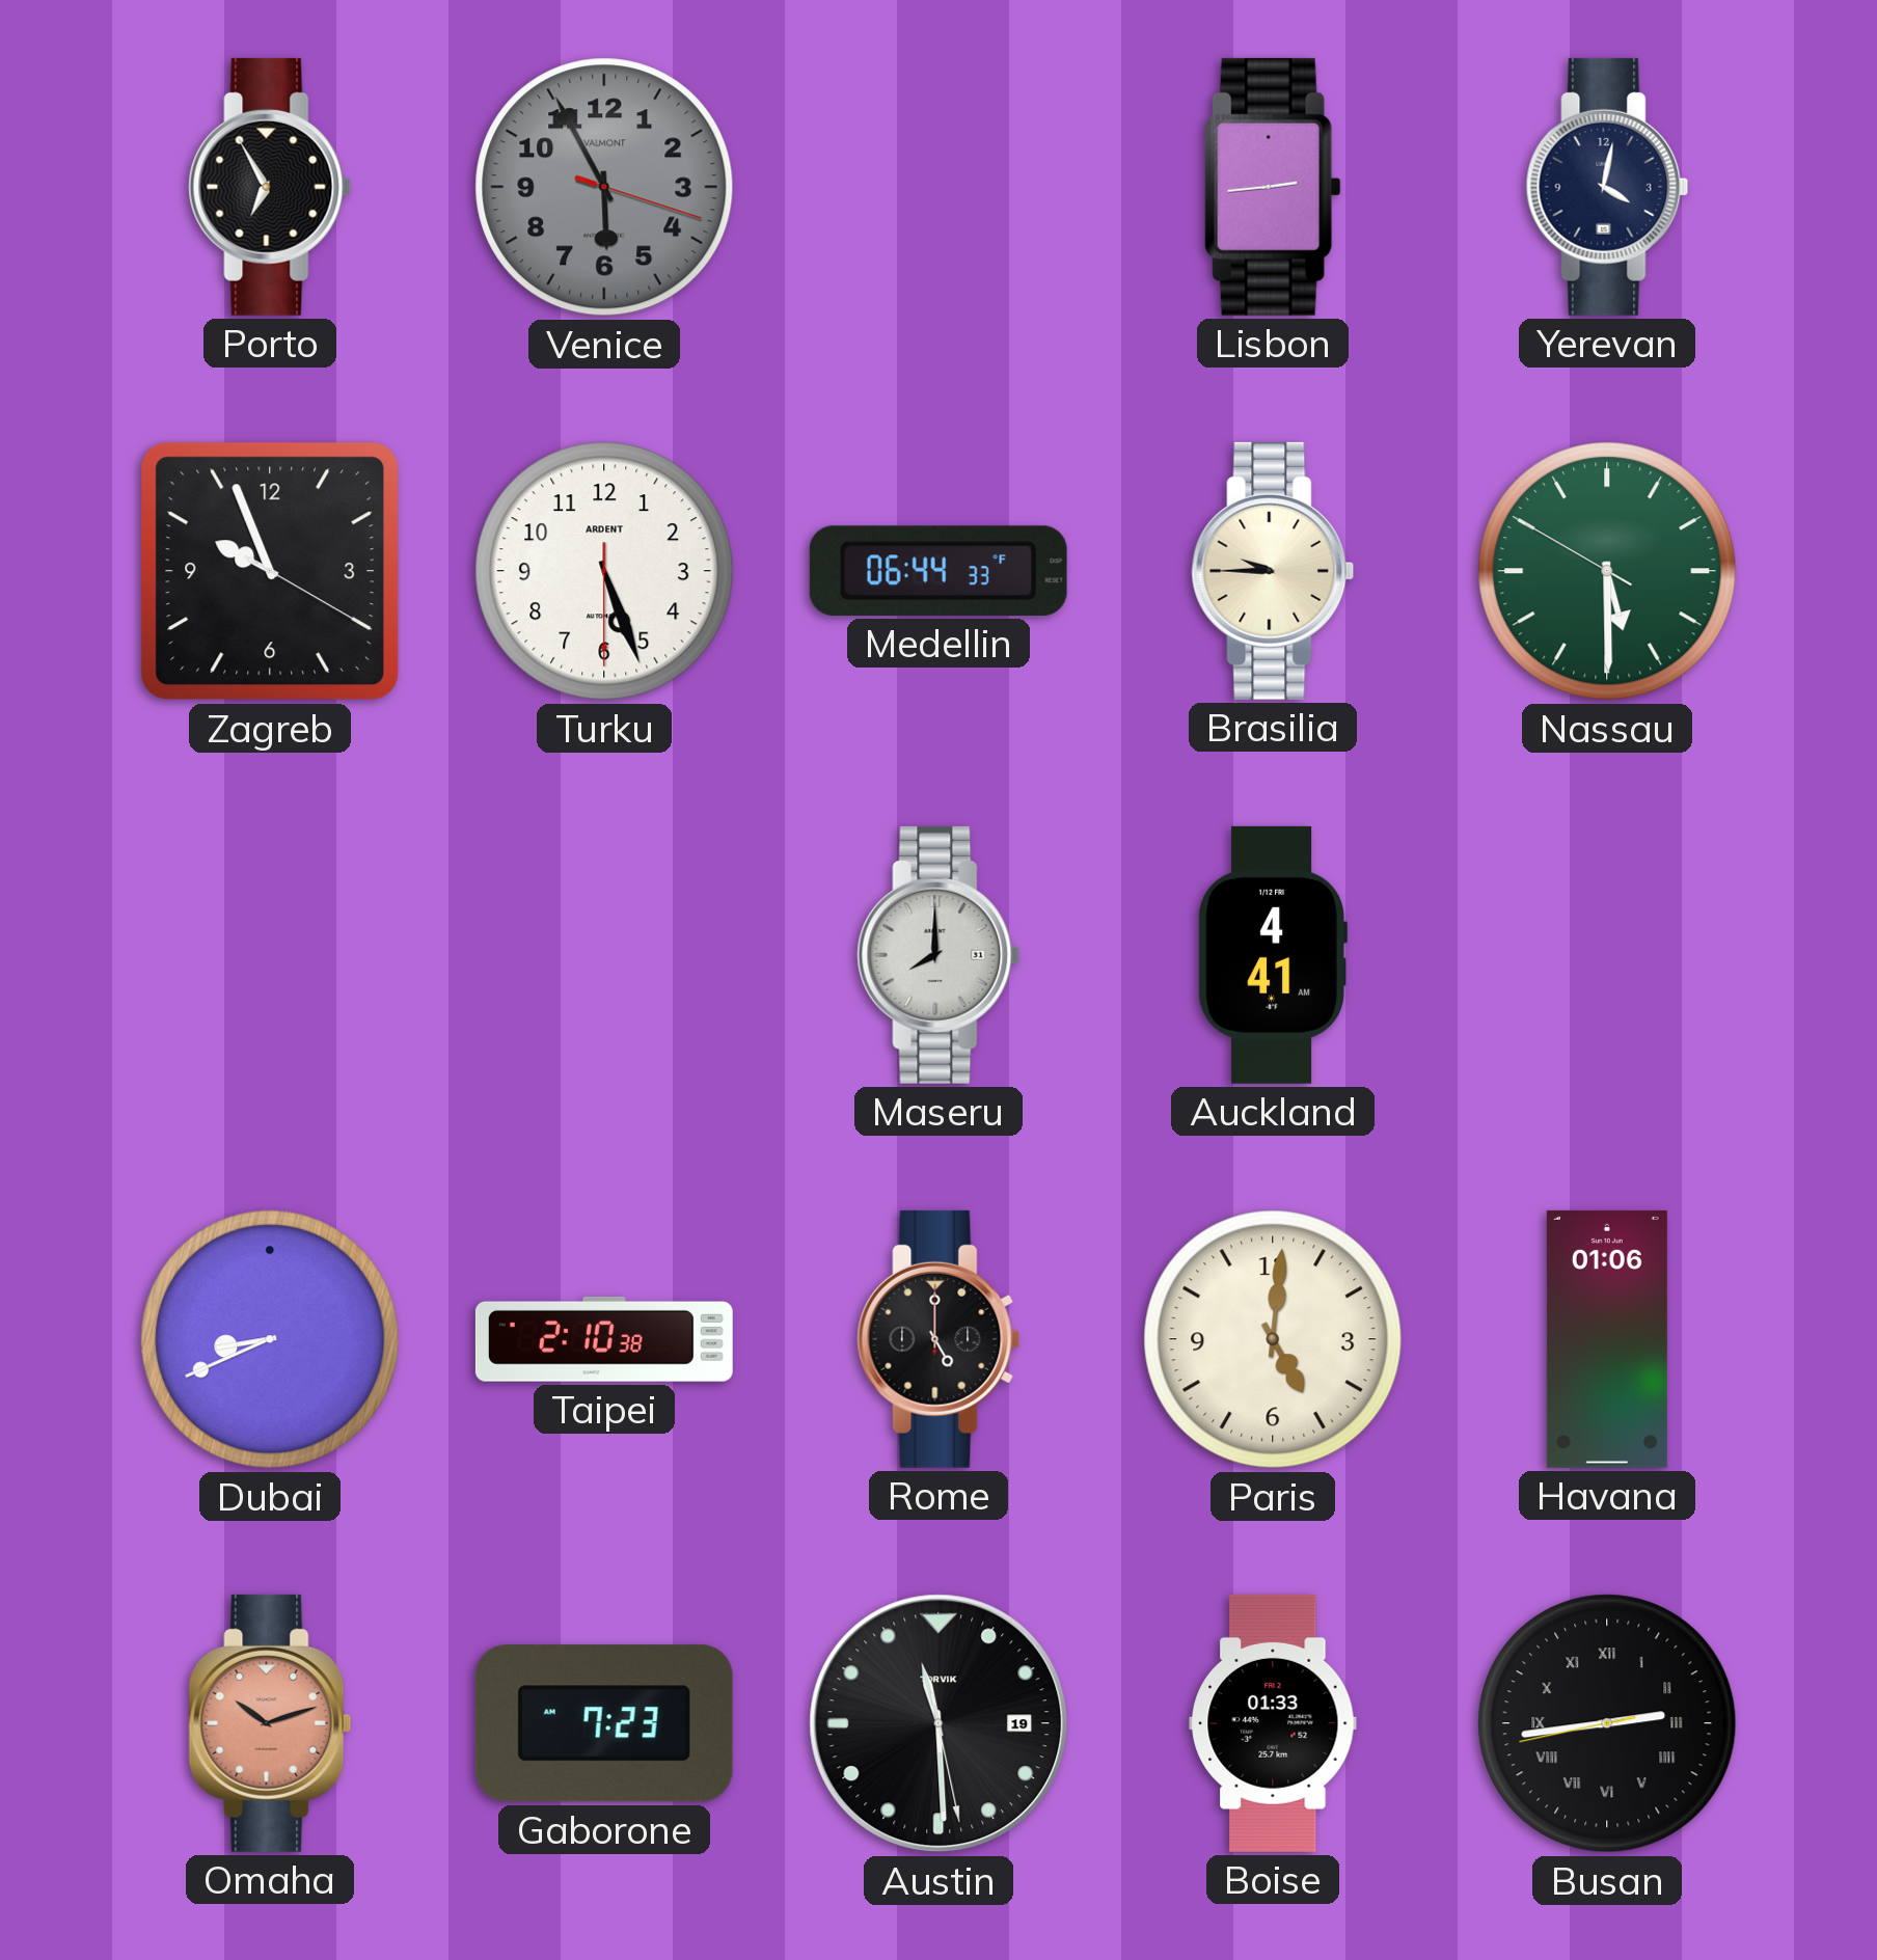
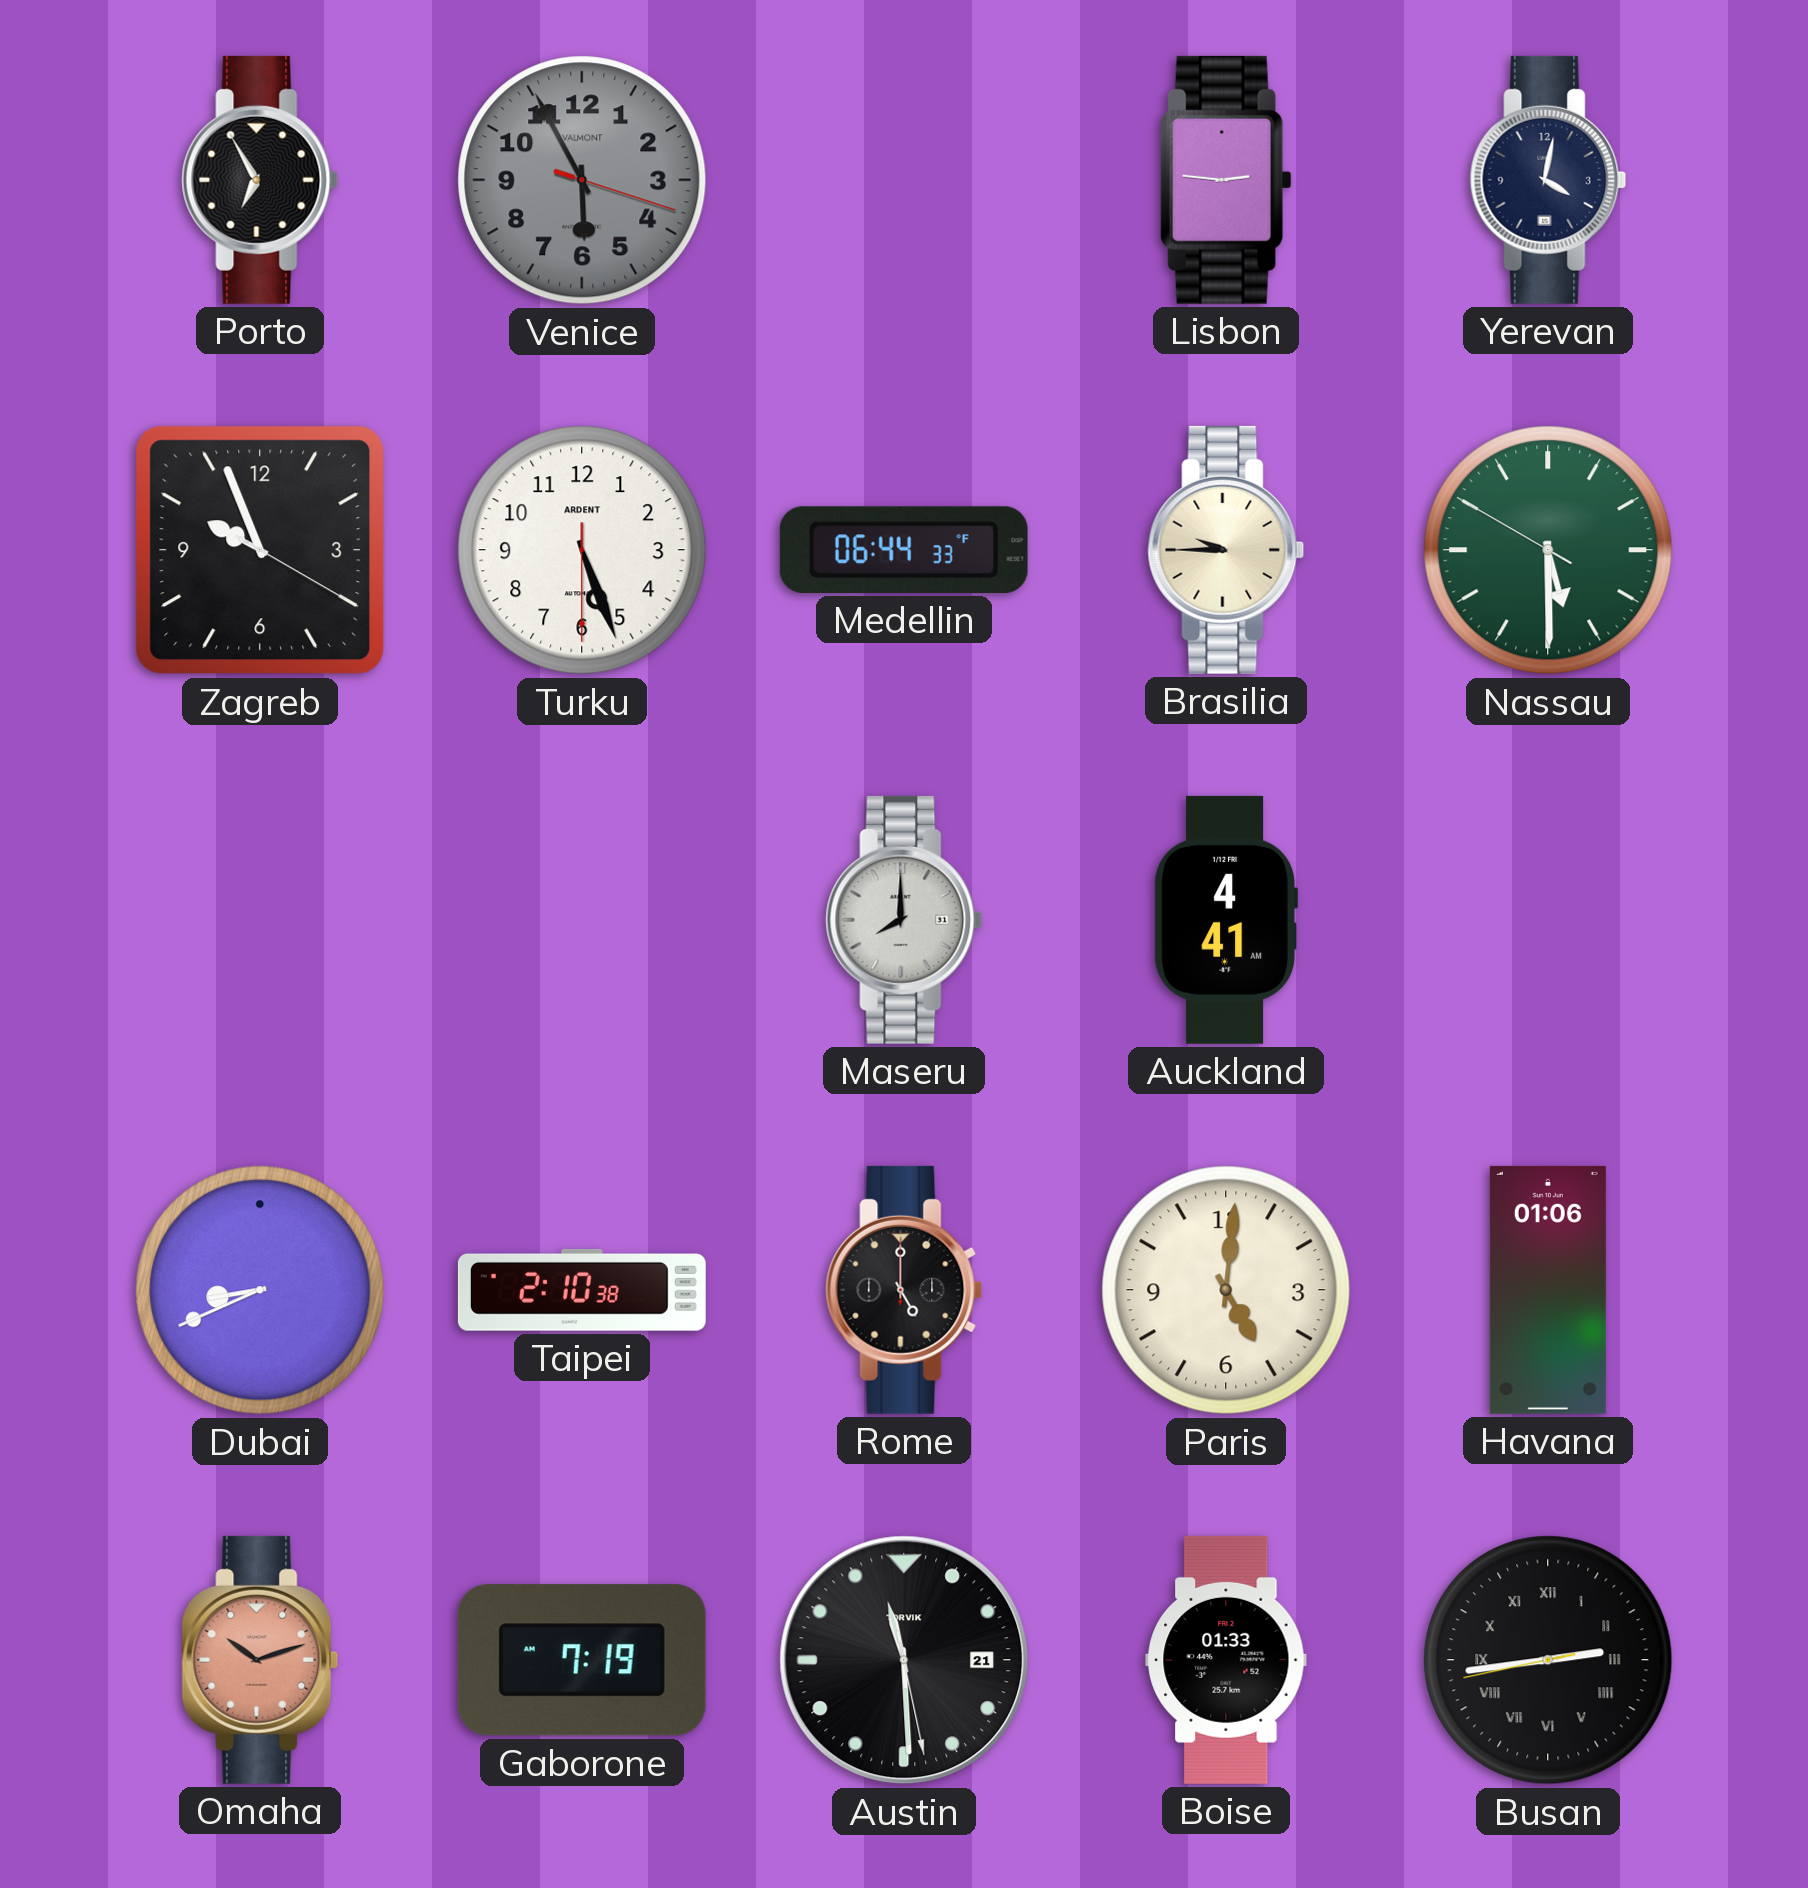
Lisbon: 2:44 -> 2:46 (1226, 180)
Gaborone: 7:23 -> 7:19 (582, 1660)
Austin date: 19 -> 21 (904, 1660)
